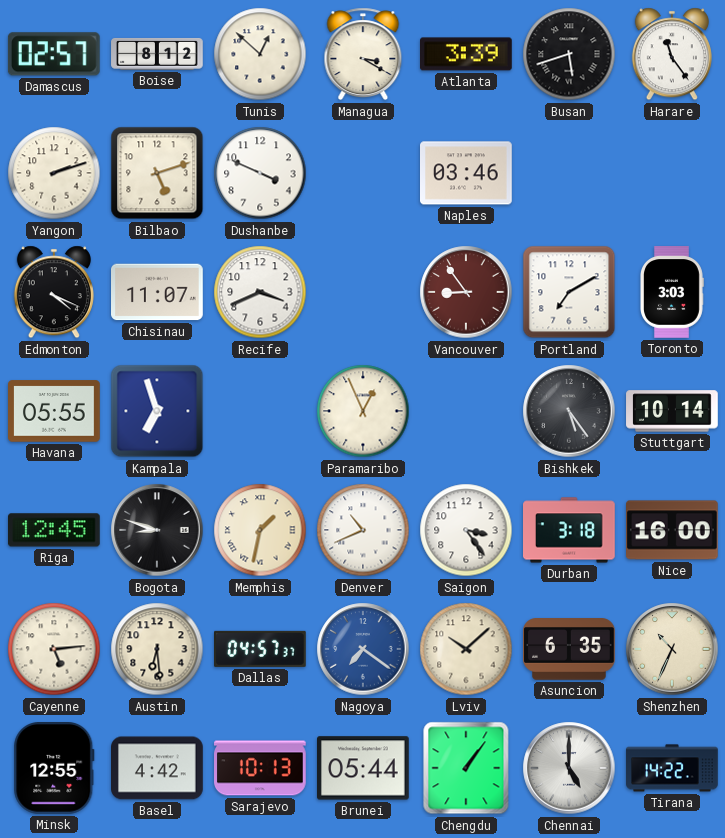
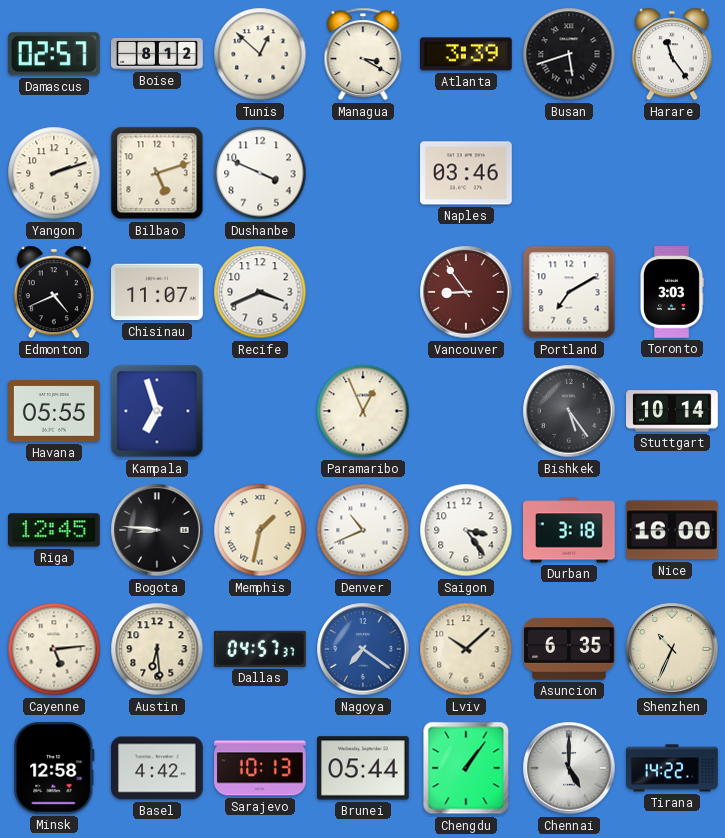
Edmonton: 4:19 -> 4:41 (54, 292)
Bogota: 8:48 -> 8:46 (157, 530)
Minsk: 12:55 -> 12:58 (54, 769)
